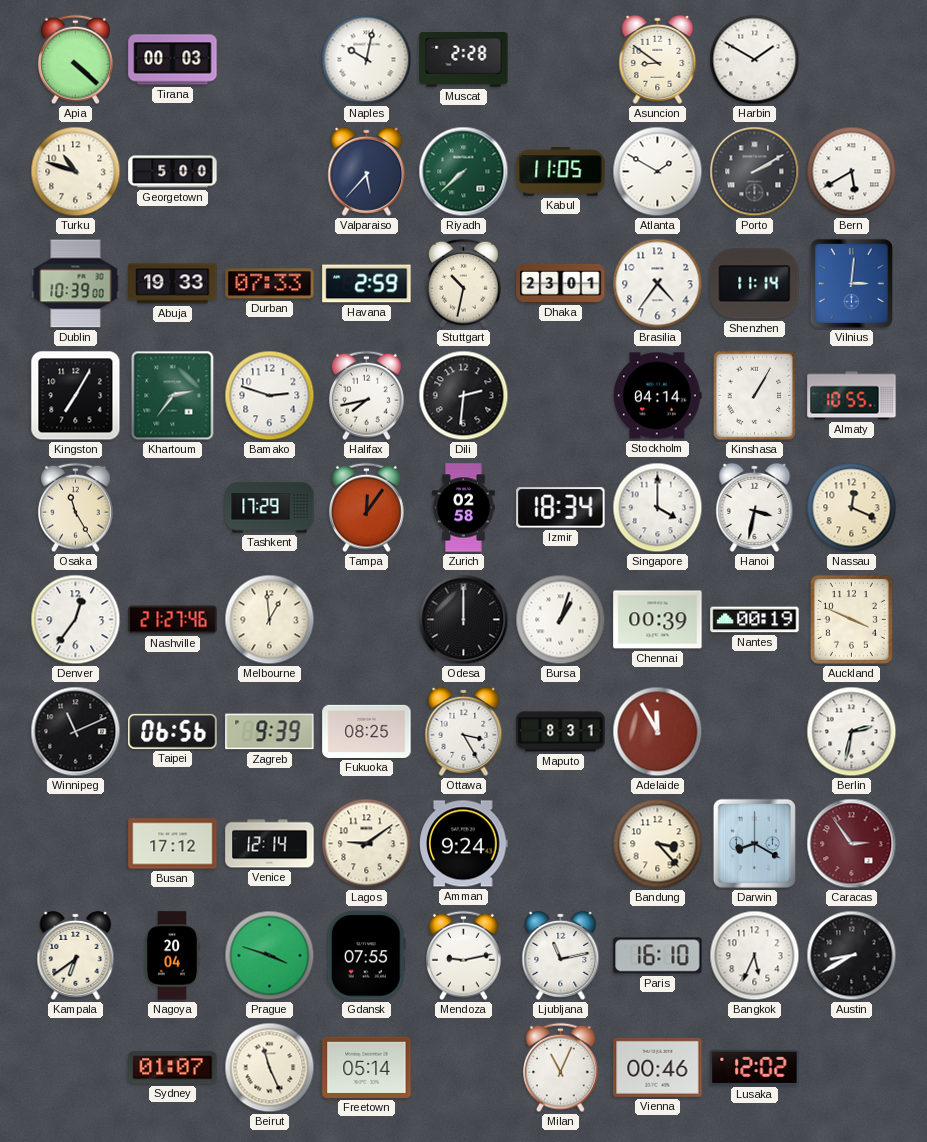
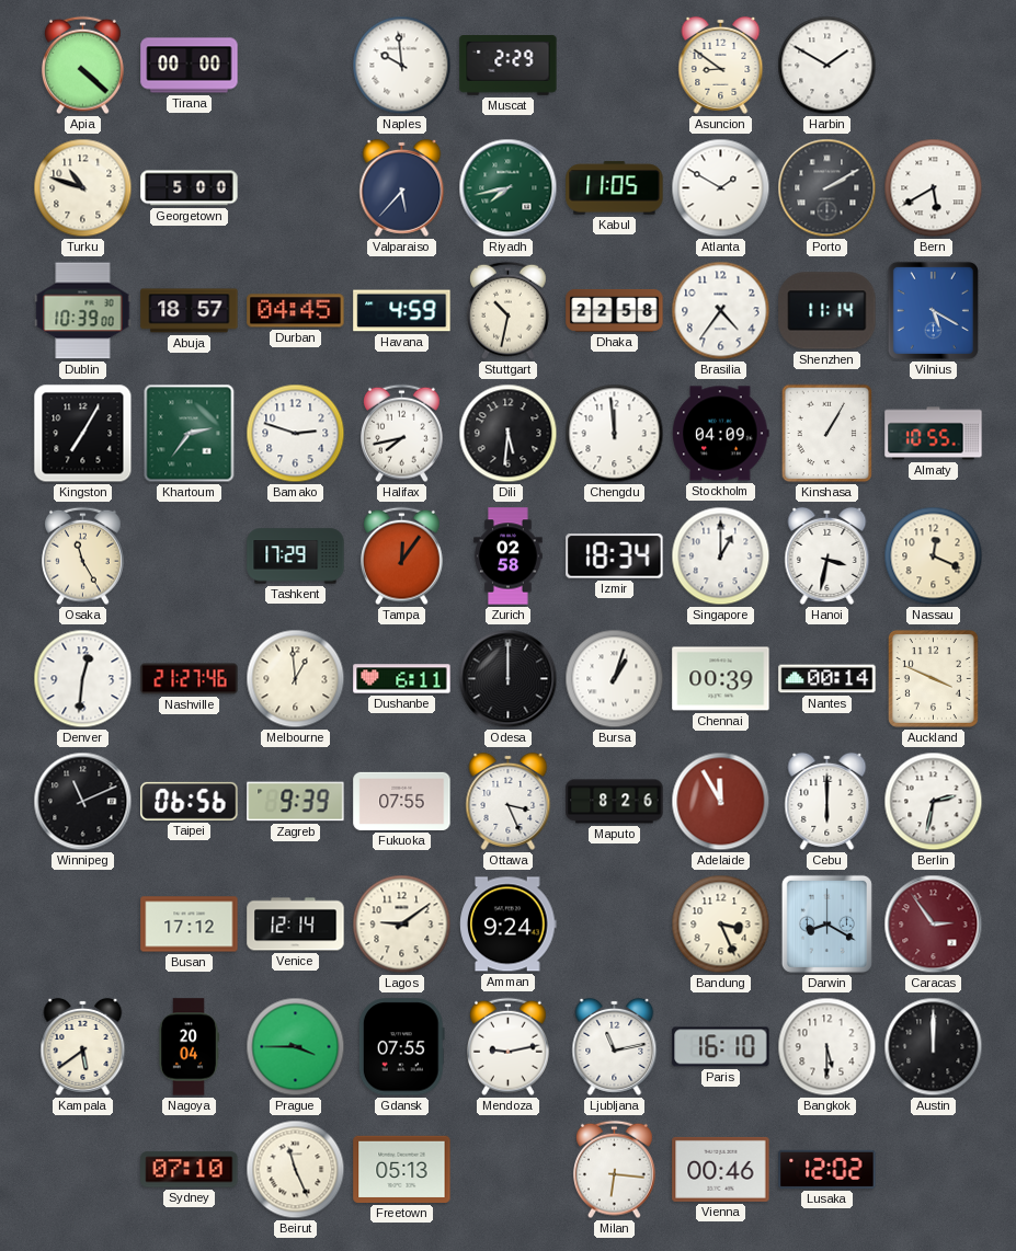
Tirana: 00:03 -> 00:00 (190, 66)
Naples: 10:02 -> 9:59 (402, 66)
Muscat: 2:28 -> 2:29 (509, 66)
Riyadh: 7:38 -> 7:43 (509, 188)
Abuja: 19:33 -> 18:57 (190, 311)
Durban: 07:33 -> 04:45 (296, 311)
Havana: 2:59 -> 4:59 (402, 311)
Dhaka: 23:01 -> 22:58 (615, 311)
Vilnius: 3:01 -> 5:20 (933, 310)
Dili: 2:31 -> 5:31 (509, 434)
Chengdu: none -> 11:59 (615, 434)
Stockholm: 04:14 -> 04:09 (721, 434)
Singapore: 4:00 -> 1:00 (721, 556)
Denver: 12:36 -> 12:31 (83, 679)
Dushanbe: none -> 6:11 (402, 679)
Nantes: 00:19 -> 00:14 (827, 679)
Fukuoka: 08:25 -> 07:55 (402, 801)
Ottawa: 3:25 -> 3:26 (509, 801)
Maputo: 8:31 -> 8:26 (615, 802)
Cebu: none -> 6:00 (827, 801)
Bandung: 3:23 -> 3:26 (721, 925)
Kampala: 6:39 -> 5:39 (83, 1046)
Prague: 3:48 -> 3:45 (296, 1047)
Bangkok: 5:34 -> 5:30 (827, 1047)
Austin: 8:40 -> 12:00 (934, 1047)
Sydney: 01:07 -> 07:10 (190, 1170)
Freetown: 05:14 -> 05:13 (402, 1169)
Milan: 11:04 -> 6:16 (615, 1170)
